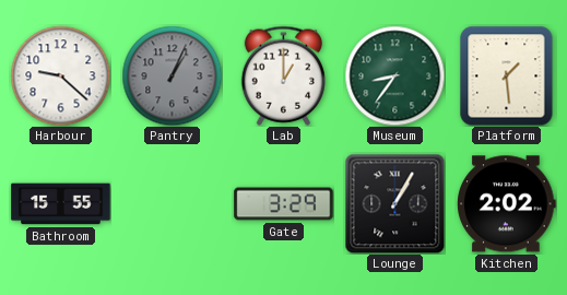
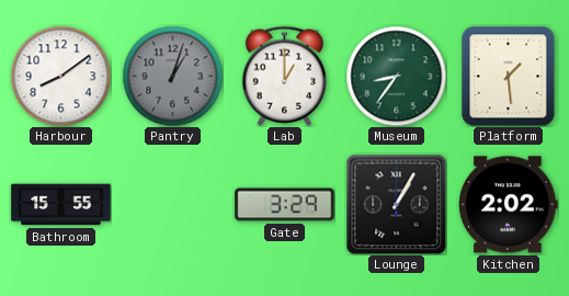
Harbour: 9:22 -> 8:09 (60, 76)
Pantry: 1:04 -> 1:03 (172, 76)
